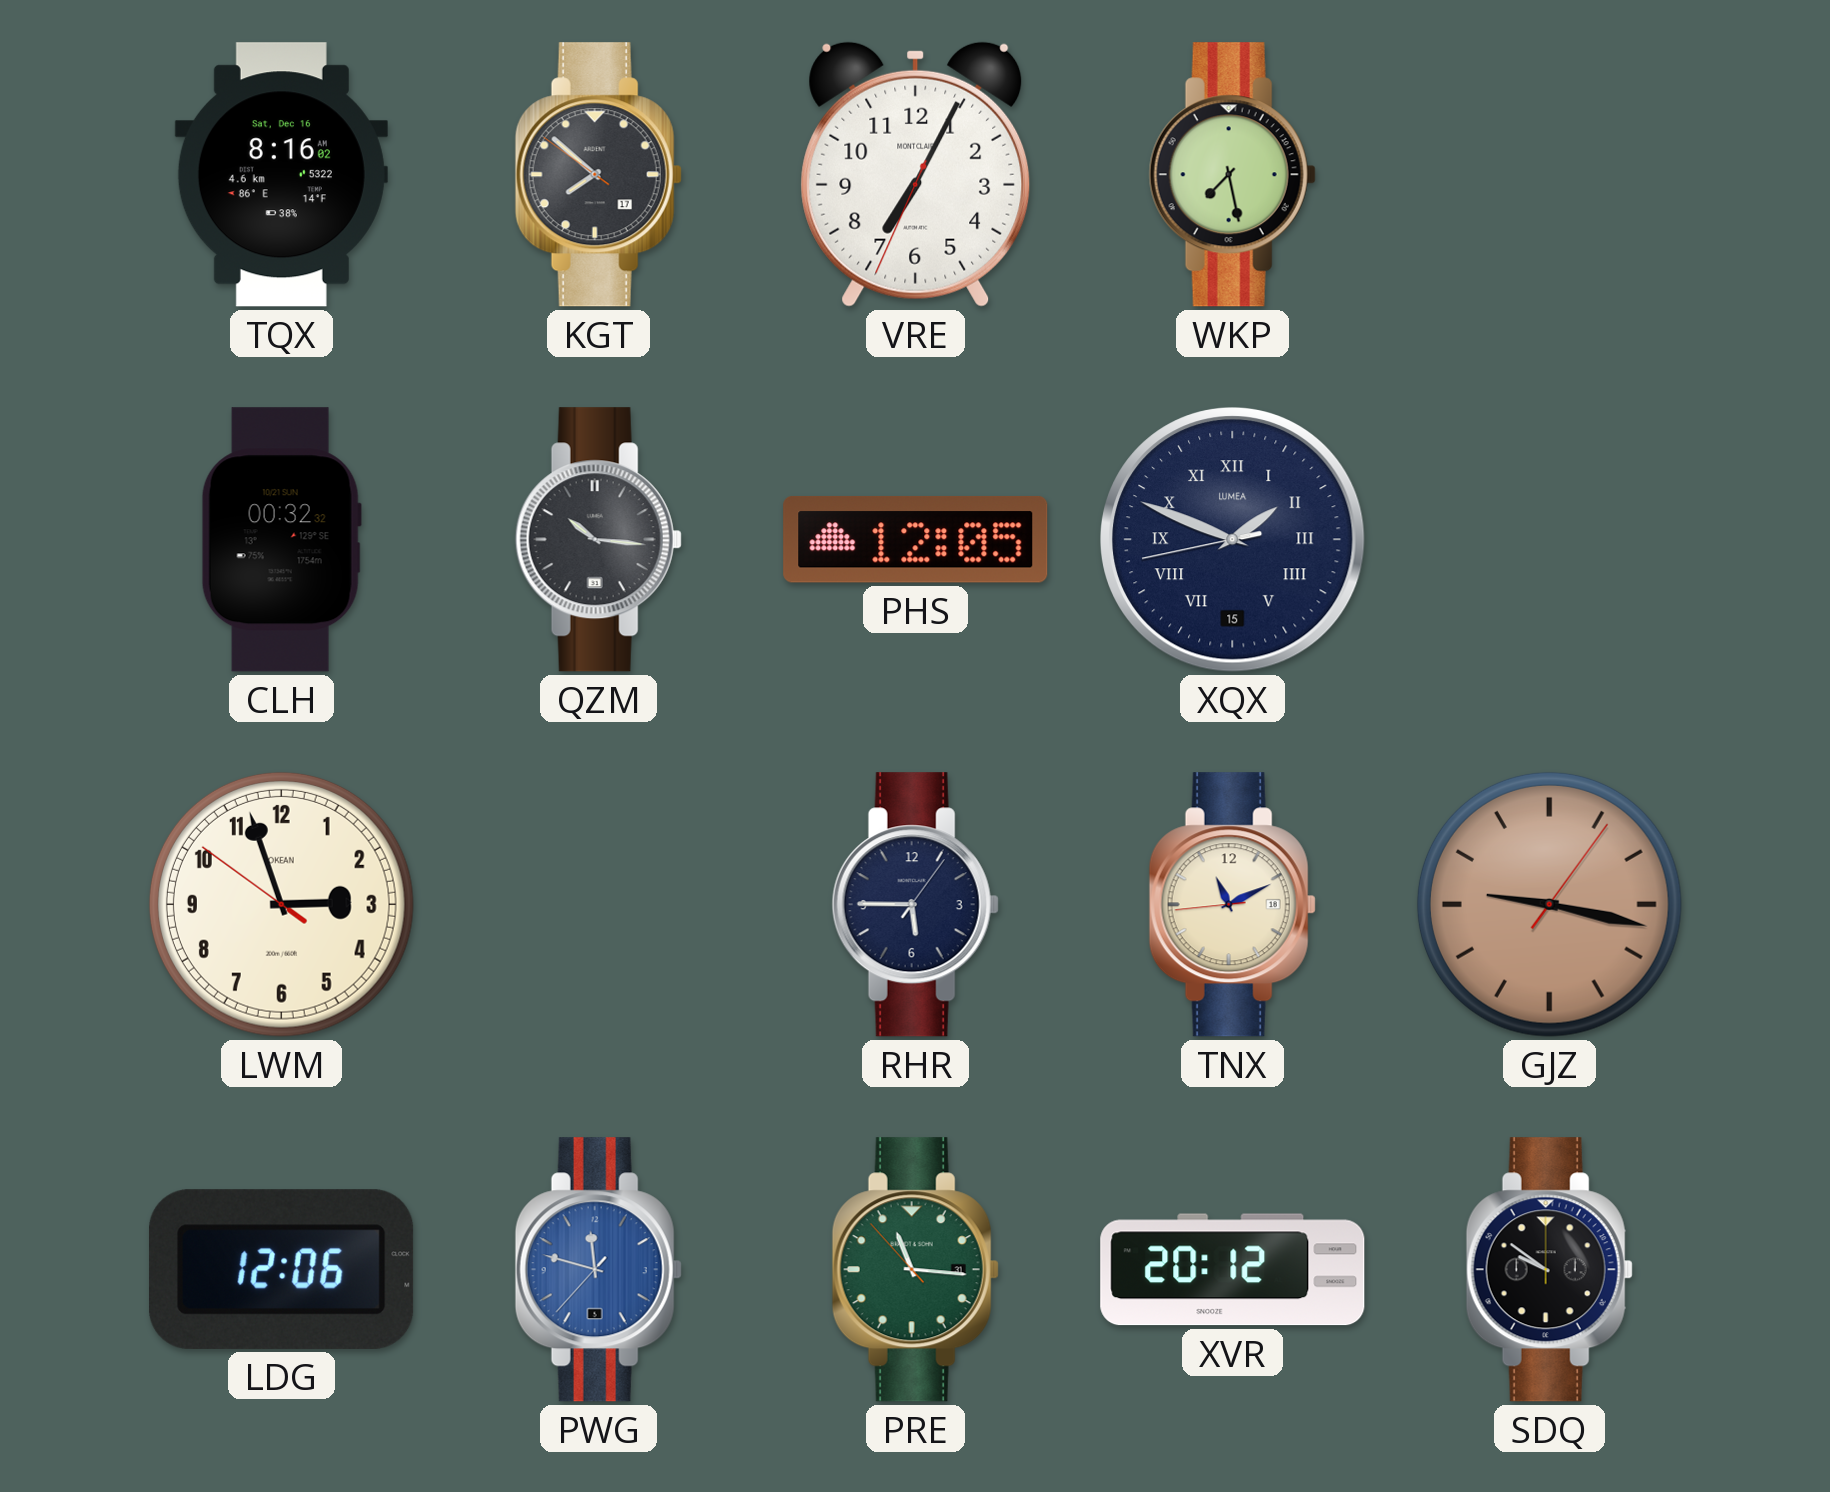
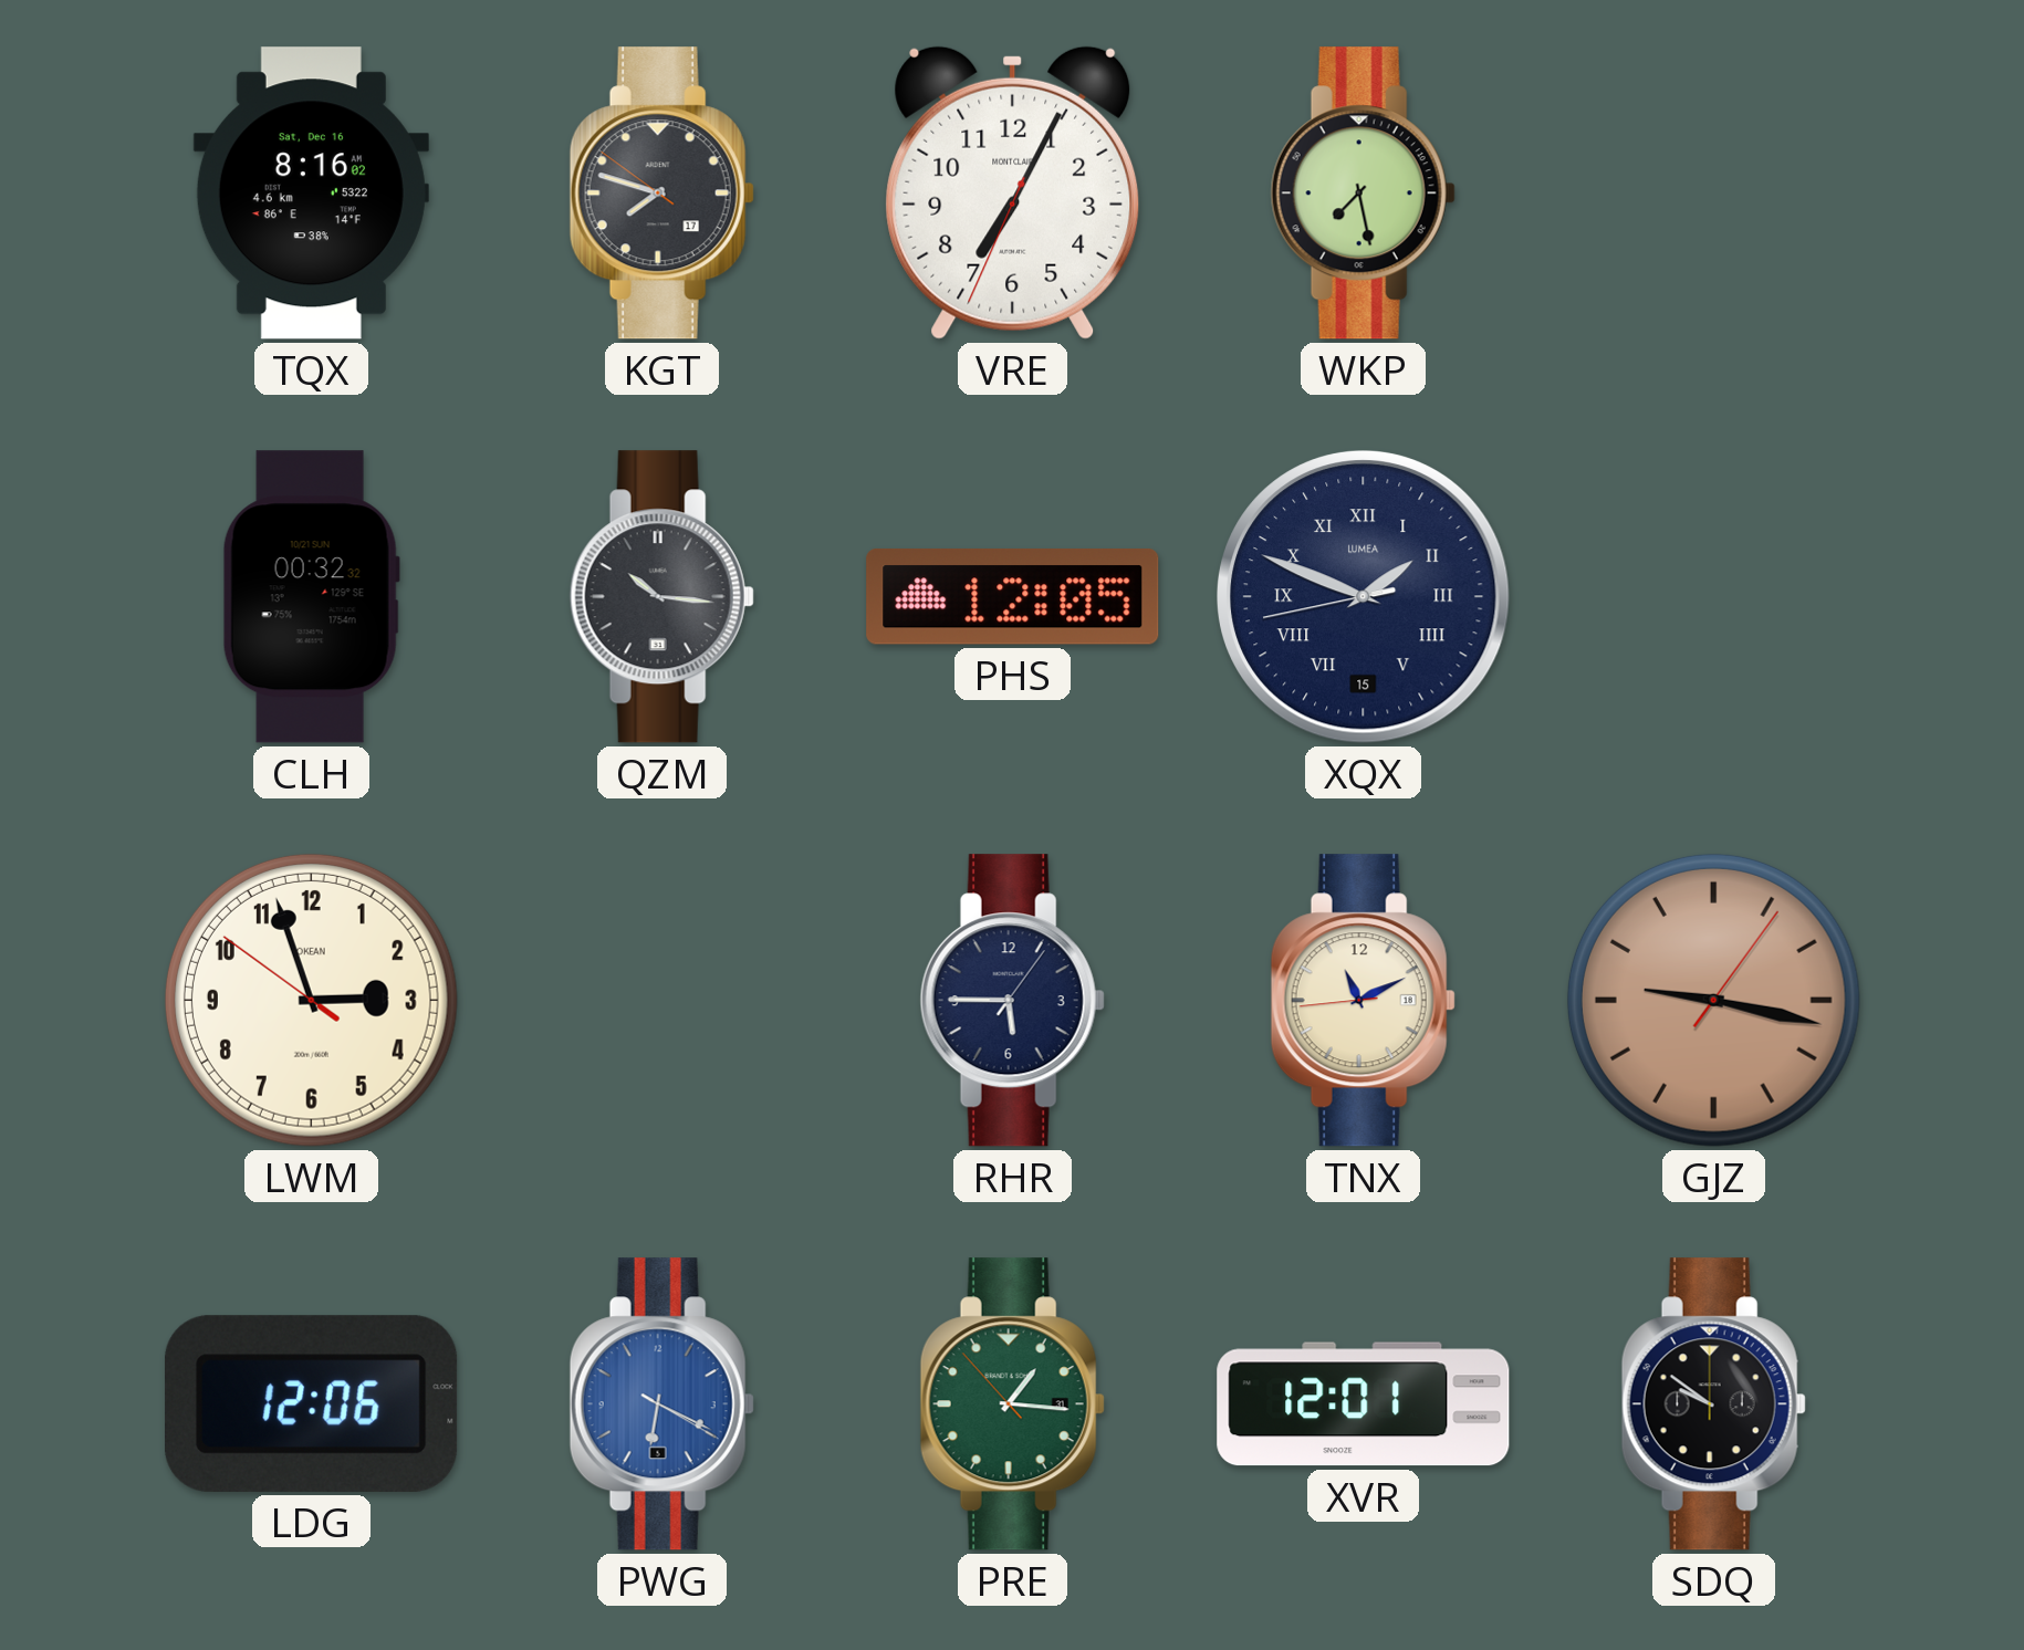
KGT: 7:51 -> 7:47 (661, 194)
PWG: 11:47 -> 6:19 (661, 1404)
PRE: 11:15 -> 1:15 (1012, 1404)
XVR: 20:12 -> 12:01 (1364, 1404)
